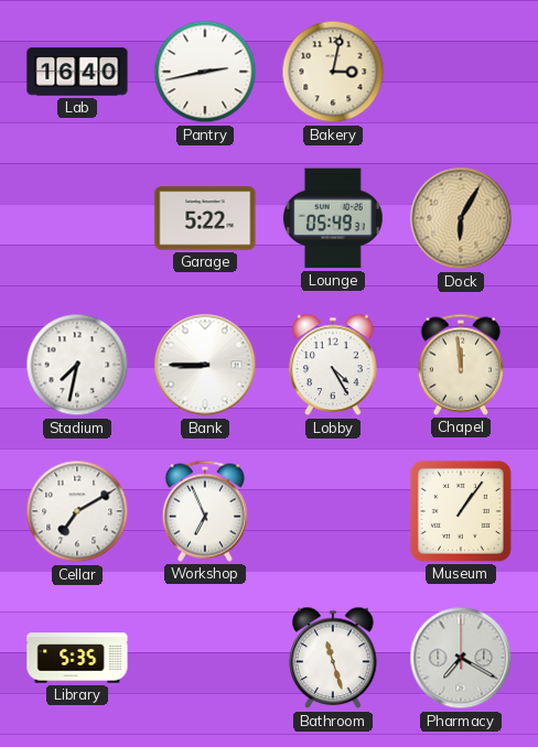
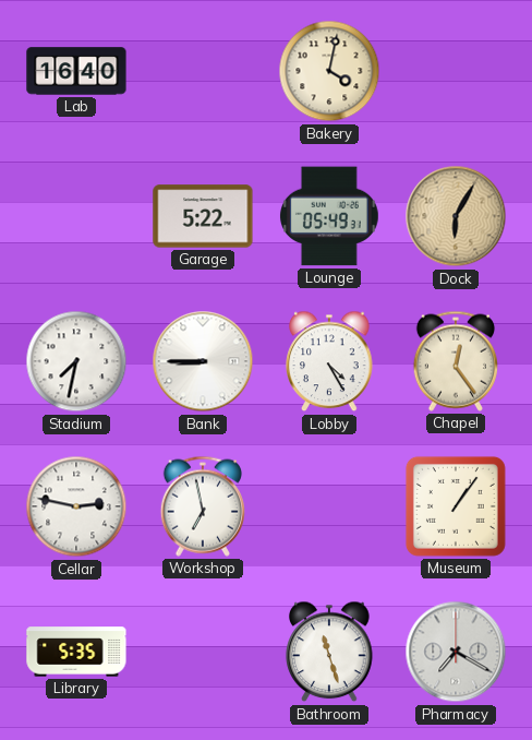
Pantry: 2:43 -> none (205, 72)
Bakery: 3:02 -> 4:02 (329, 71)
Chapel: 11:59 -> 12:24 (456, 361)
Cellar: 7:10 -> 2:47 (76, 506)
Workshop: 6:56 -> 6:58 (203, 506)
